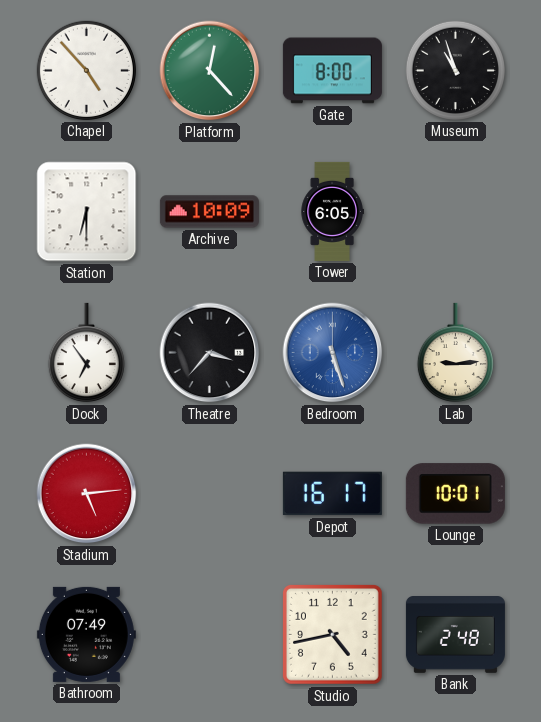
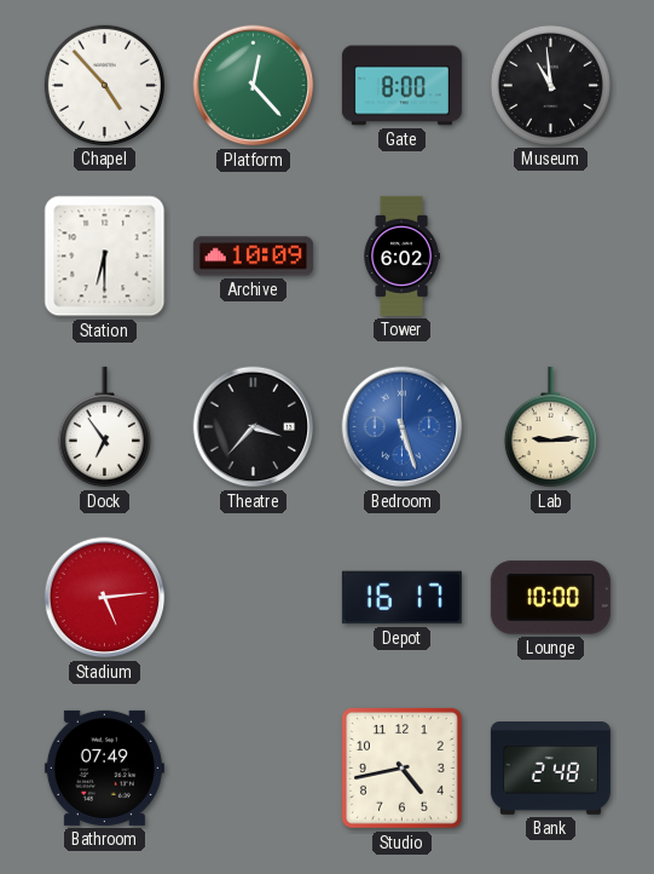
Museum: 10:57 -> 10:59 (550, 85)
Tower: 6:05 -> 6:02 (401, 255)
Lounge: 10:01 -> 10:00 (550, 598)
